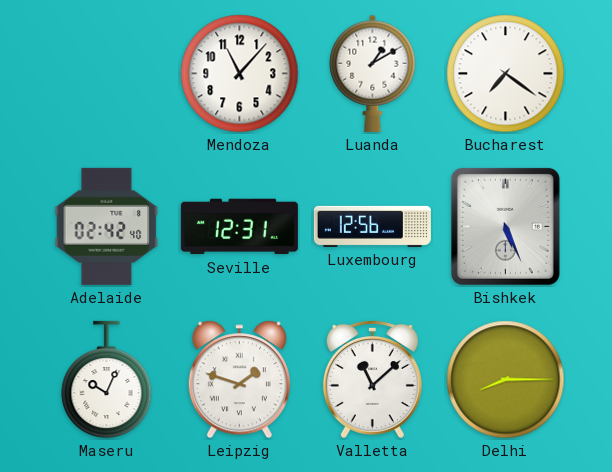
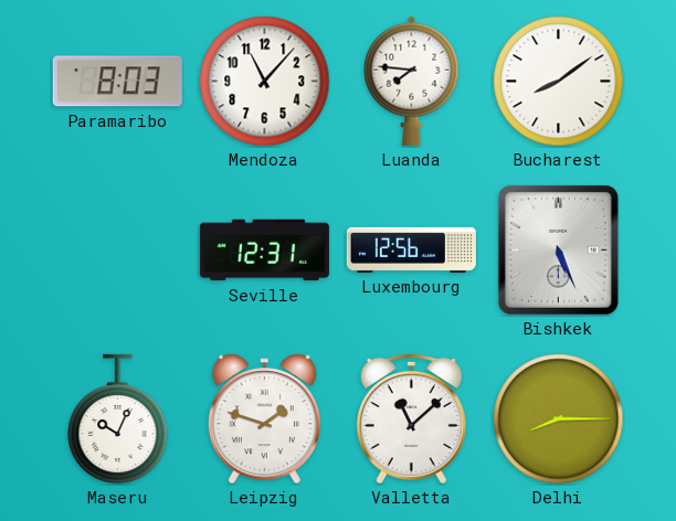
Paramaribo: none -> 8:03 (117, 82)
Luanda: 1:10 -> 7:46 (412, 81)
Bucharest: 7:21 -> 8:09 (559, 82)
Adelaide: 02:42 -> none (107, 226)
